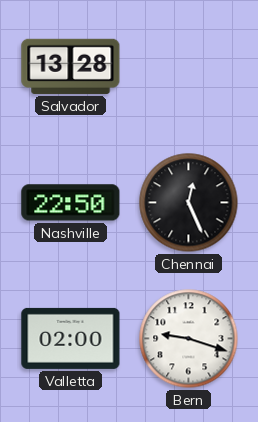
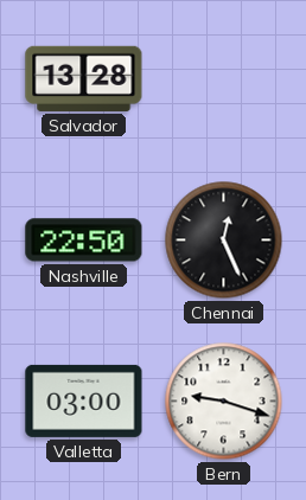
Valletta: 02:00 -> 03:00 (84, 400)
